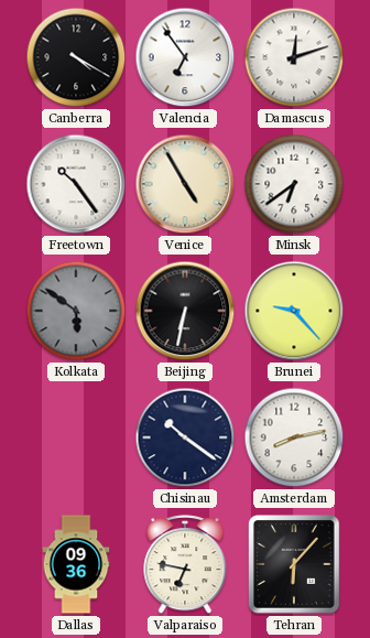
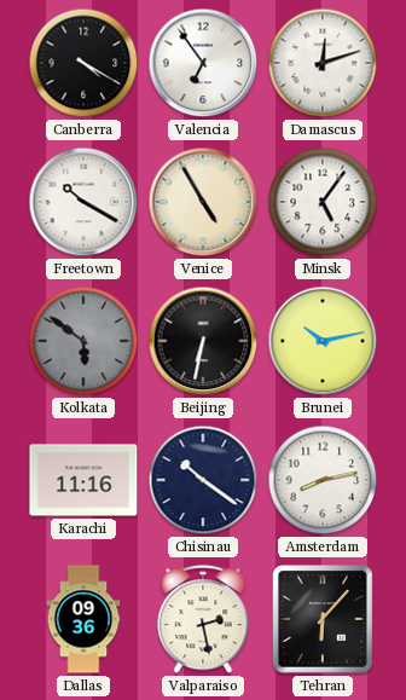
Freetown: 10:24 -> 10:20 (83, 202)
Minsk: 6:39 -> 5:06 (323, 202)
Brunei: 9:23 -> 10:13 (323, 341)
Karachi: none -> 11:16 (83, 480)
Valparaiso: 6:47 -> 2:28 (203, 620)
